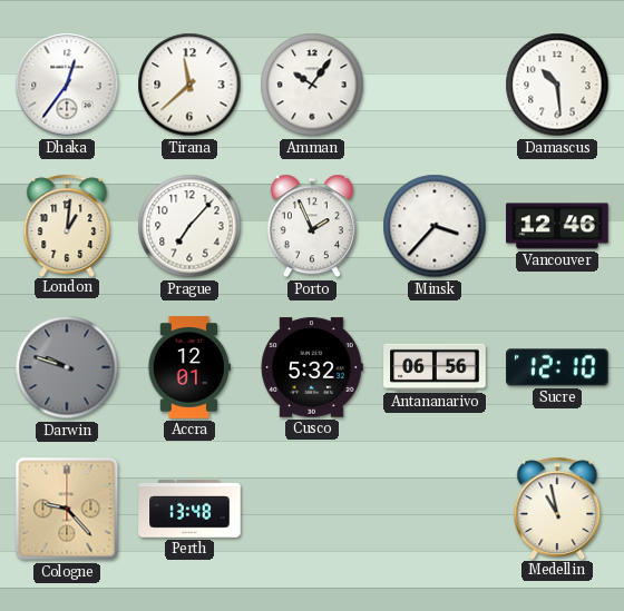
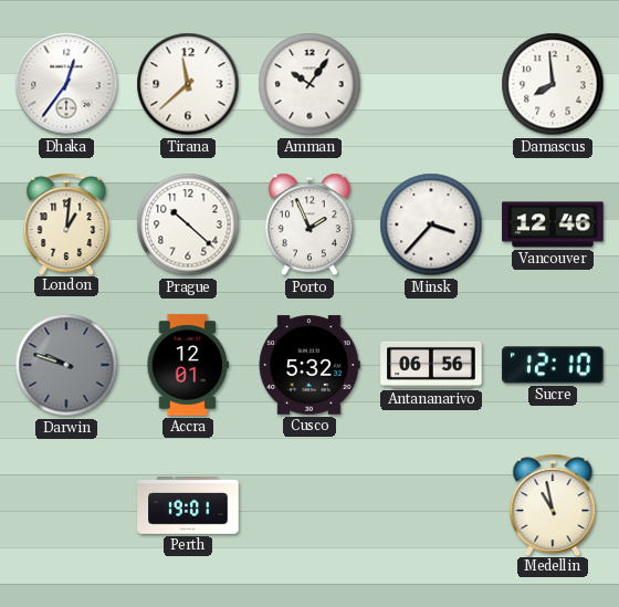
Damascus: 10:29 -> 7:59 (553, 84)
Prague: 7:07 -> 10:22 (188, 224)
Cologne: 9:23 -> none (67, 509)
Perth: 13:48 -> 19:01 (188, 505)
